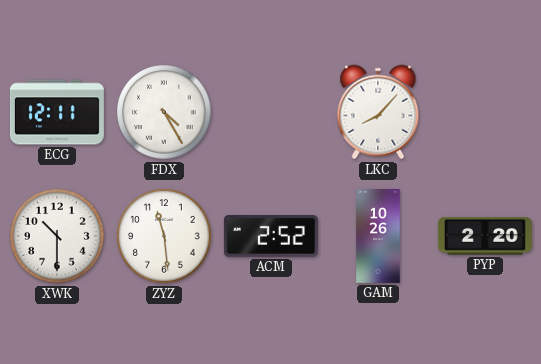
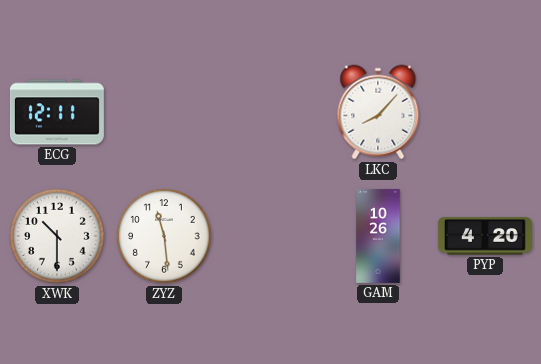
FDX: 4:25 -> none (164, 112)
ACM: 2:52 -> none (271, 237)
PYP: 2:20 -> 4:20 (485, 236)
